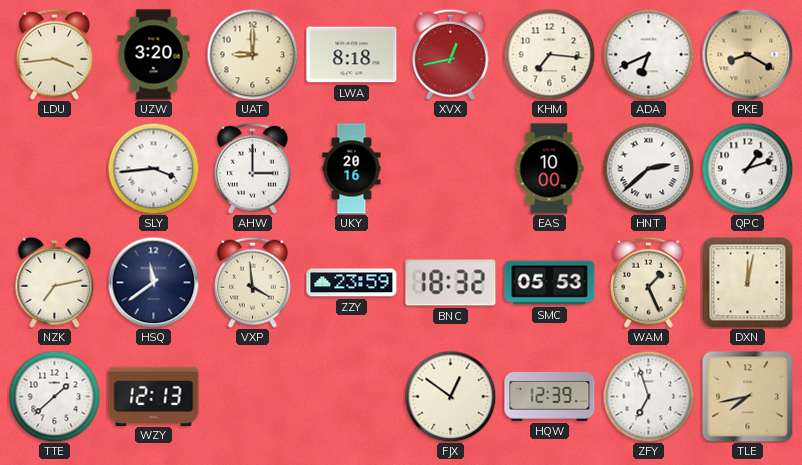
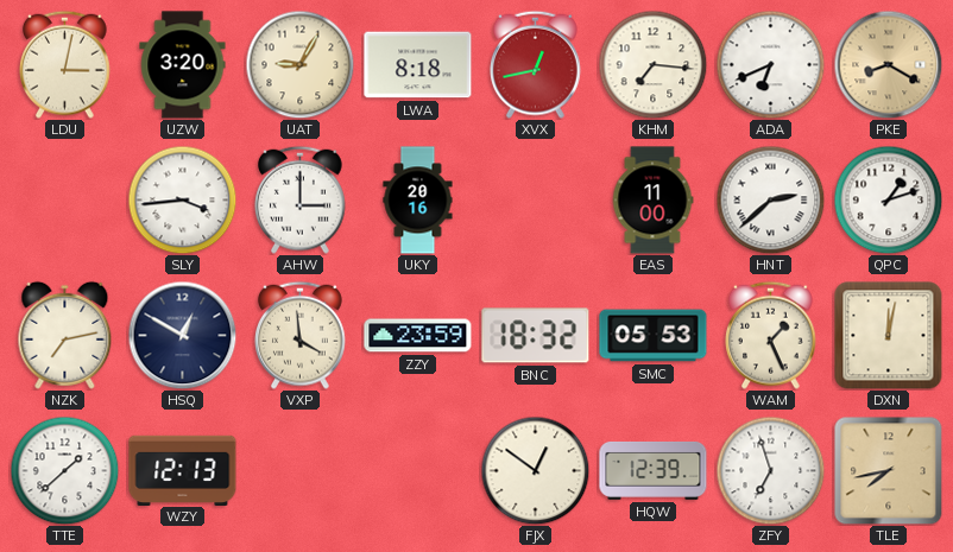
LDU: 3:44 -> 3:02 (65, 64)
UAT: 9:00 -> 9:05 (299, 64)
EAS: 10:00 -> 11:00 (652, 201)
HSQ: 11:39 -> 12:50 (182, 335)
